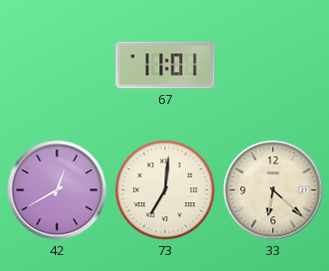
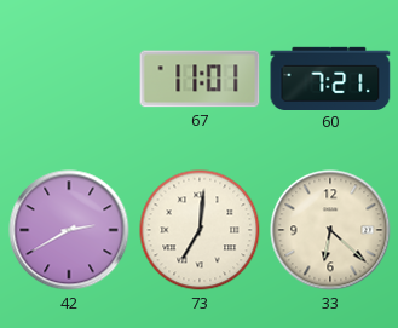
60: none -> 7:21 (330, 77)
42: 12:40 -> 2:40 (69, 230)
